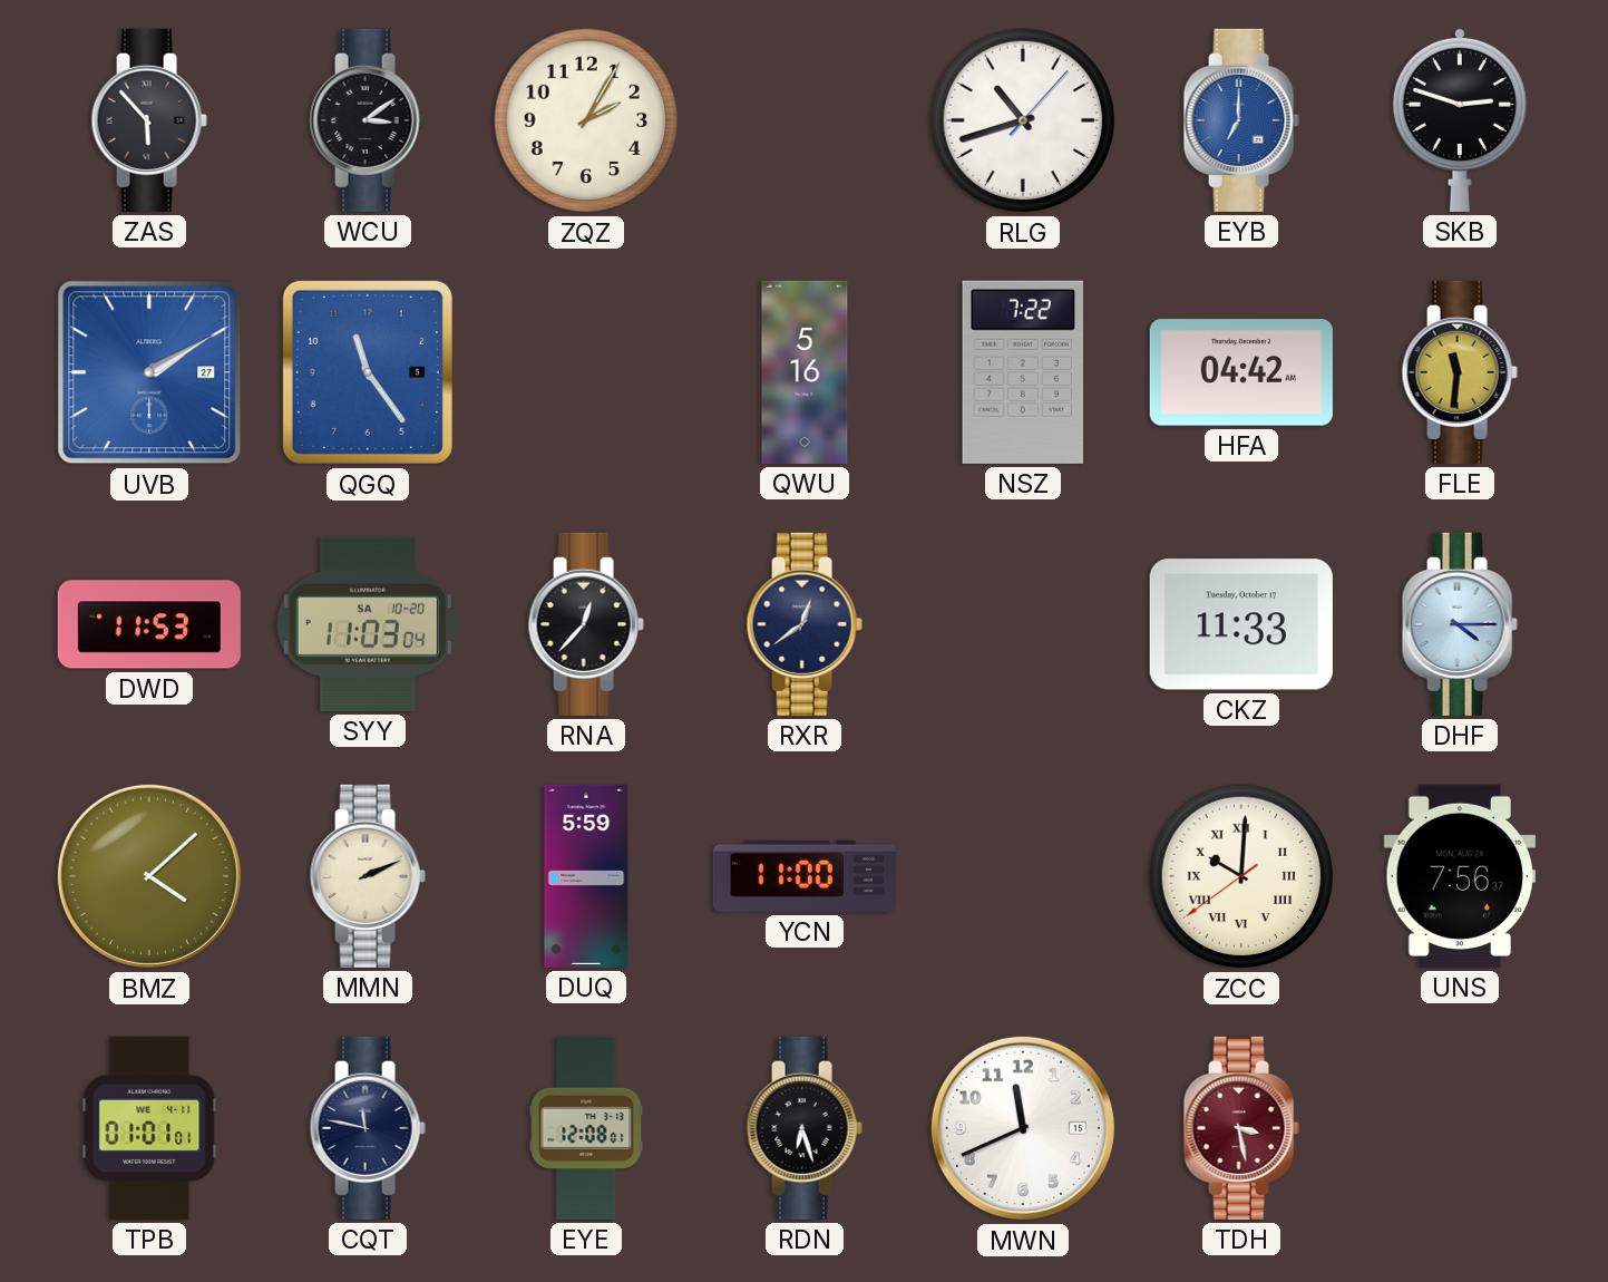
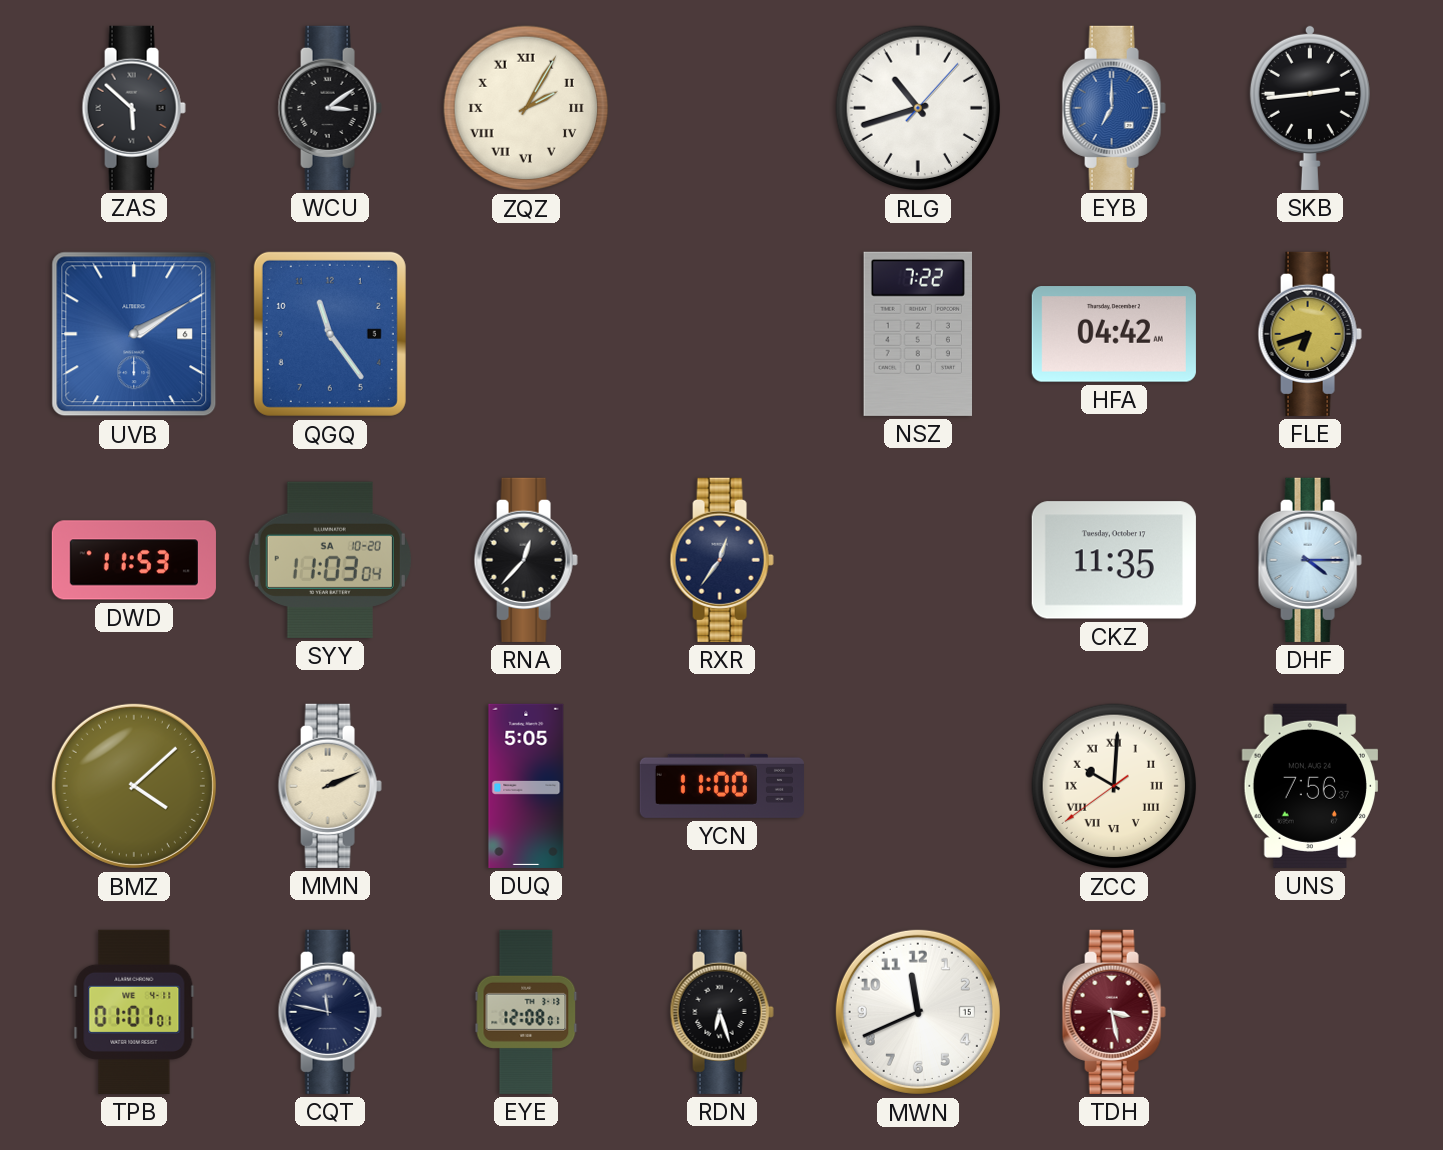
ZAS: 5:53 -> 5:52 (134, 108)
ZQZ numerals: Arabic -> Roman (526, 108)
SKB: 2:48 -> 2:44 (1310, 107)
UVB date: 27 -> 6 (134, 334)
QWU: 5:16 -> none (805, 372)
FLE: 11:31 -> 6:42 (1310, 334)
RXR: 12:39 -> 12:36 (722, 560)
CKZ: 11:33 -> 11:35 (1114, 560)
DUQ: 5:59 -> 5:05 (526, 786)
